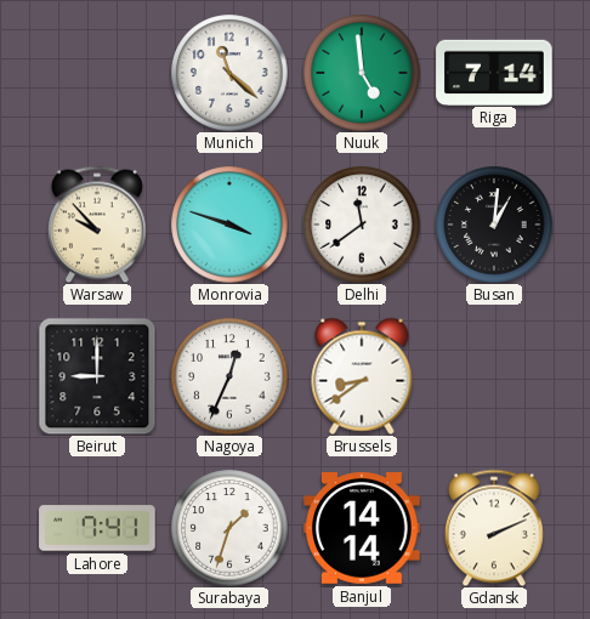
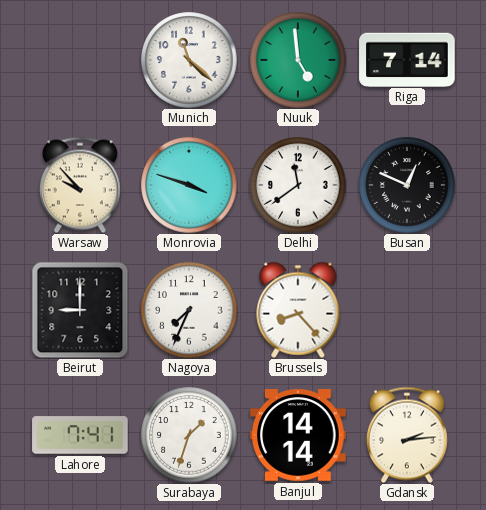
Busan: 1:01 -> 12:49 (407, 185)
Nagoya: 12:34 -> 7:34 (189, 310)
Brussels: 8:39 -> 8:23 (298, 310)
Gdansk: 2:11 -> 2:14 (407, 435)
